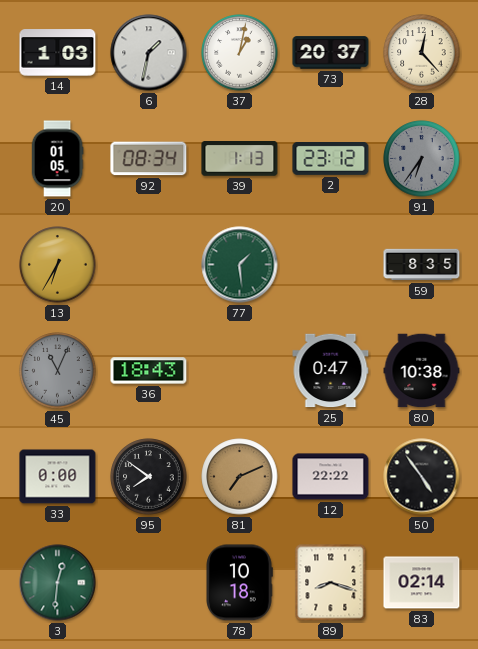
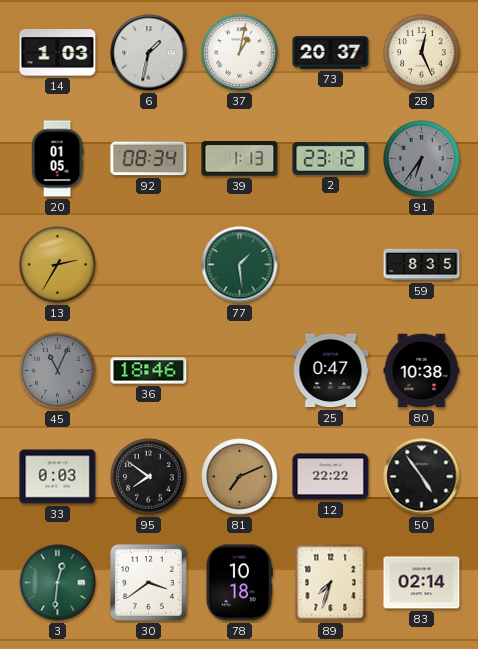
28: 12:23 -> 12:26 (422, 53)
13: 6:35 -> 2:35 (58, 265)
36: 18:43 -> 18:46 (149, 371)
33: 0:00 -> 0:03 (58, 477)
30: none -> 3:39 (149, 583)
89: 8:18 -> 7:33 (331, 583)
